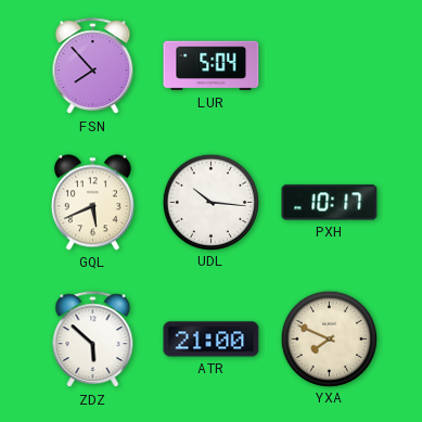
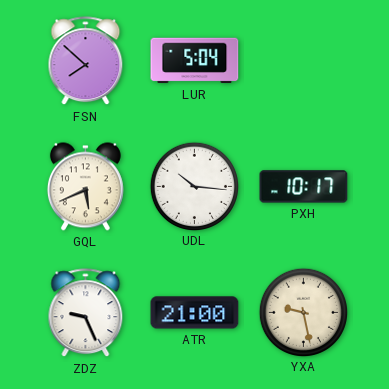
FSN: 7:53 -> 7:52 (86, 61)
ZDZ: 5:52 -> 9:26 (86, 313)
YXA: 7:49 -> 9:28 (303, 312)
